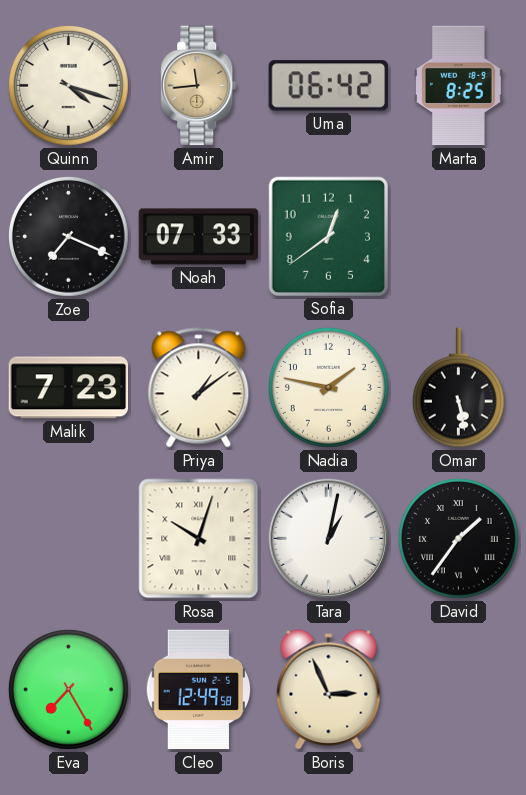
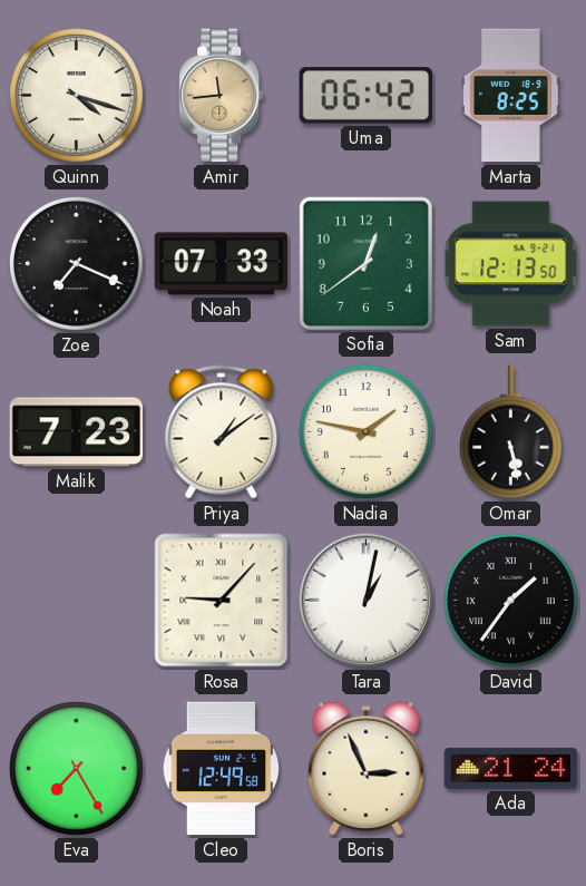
Sam: none -> 12:13 (511, 264)
Rosa: 10:03 -> 9:07 (222, 601)
Ada: none -> 21:24 (511, 768)
